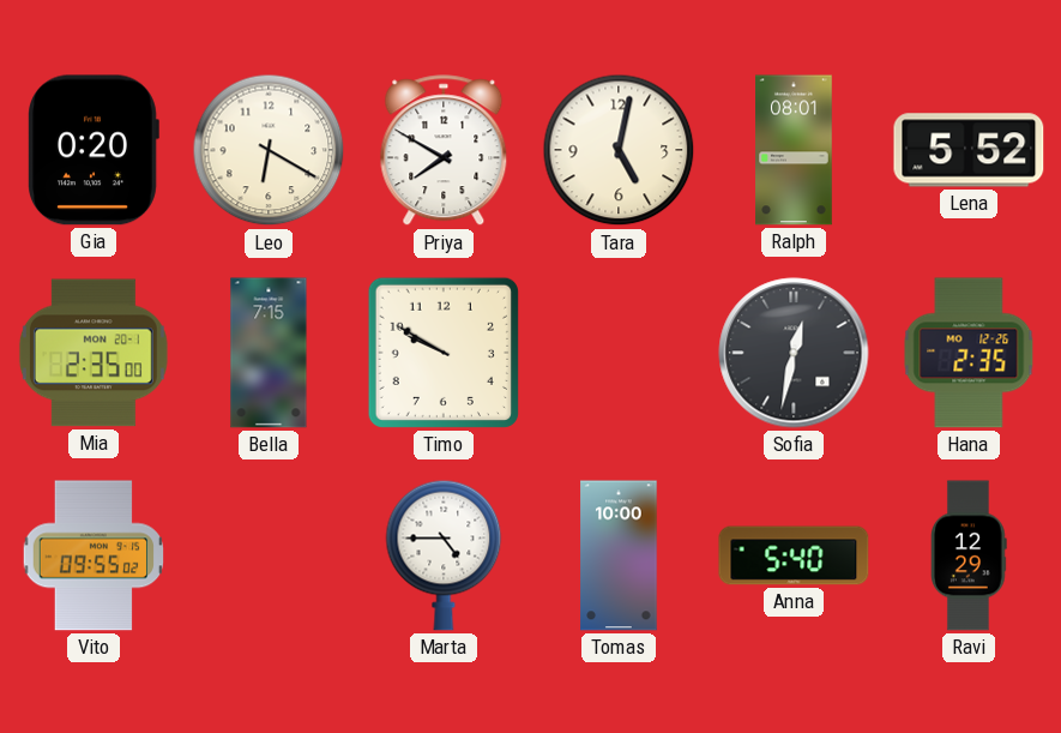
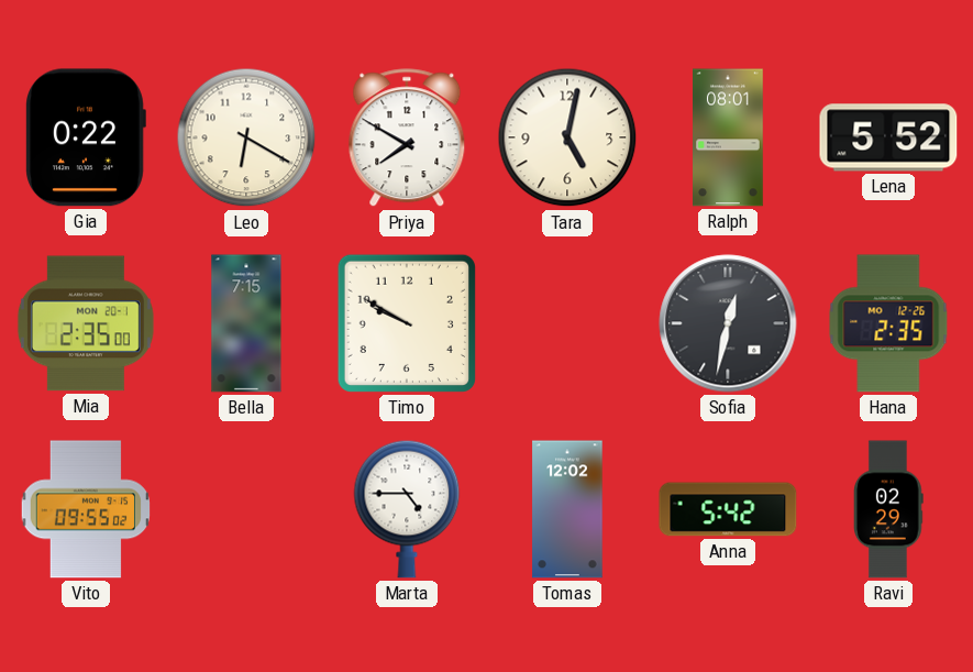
Gia: 0:20 -> 0:22 (86, 137)
Tomas: 10:00 -> 12:02 (567, 509)
Anna: 5:40 -> 5:42 (728, 509)
Ravi: 12:29 -> 02:29 (889, 509)
